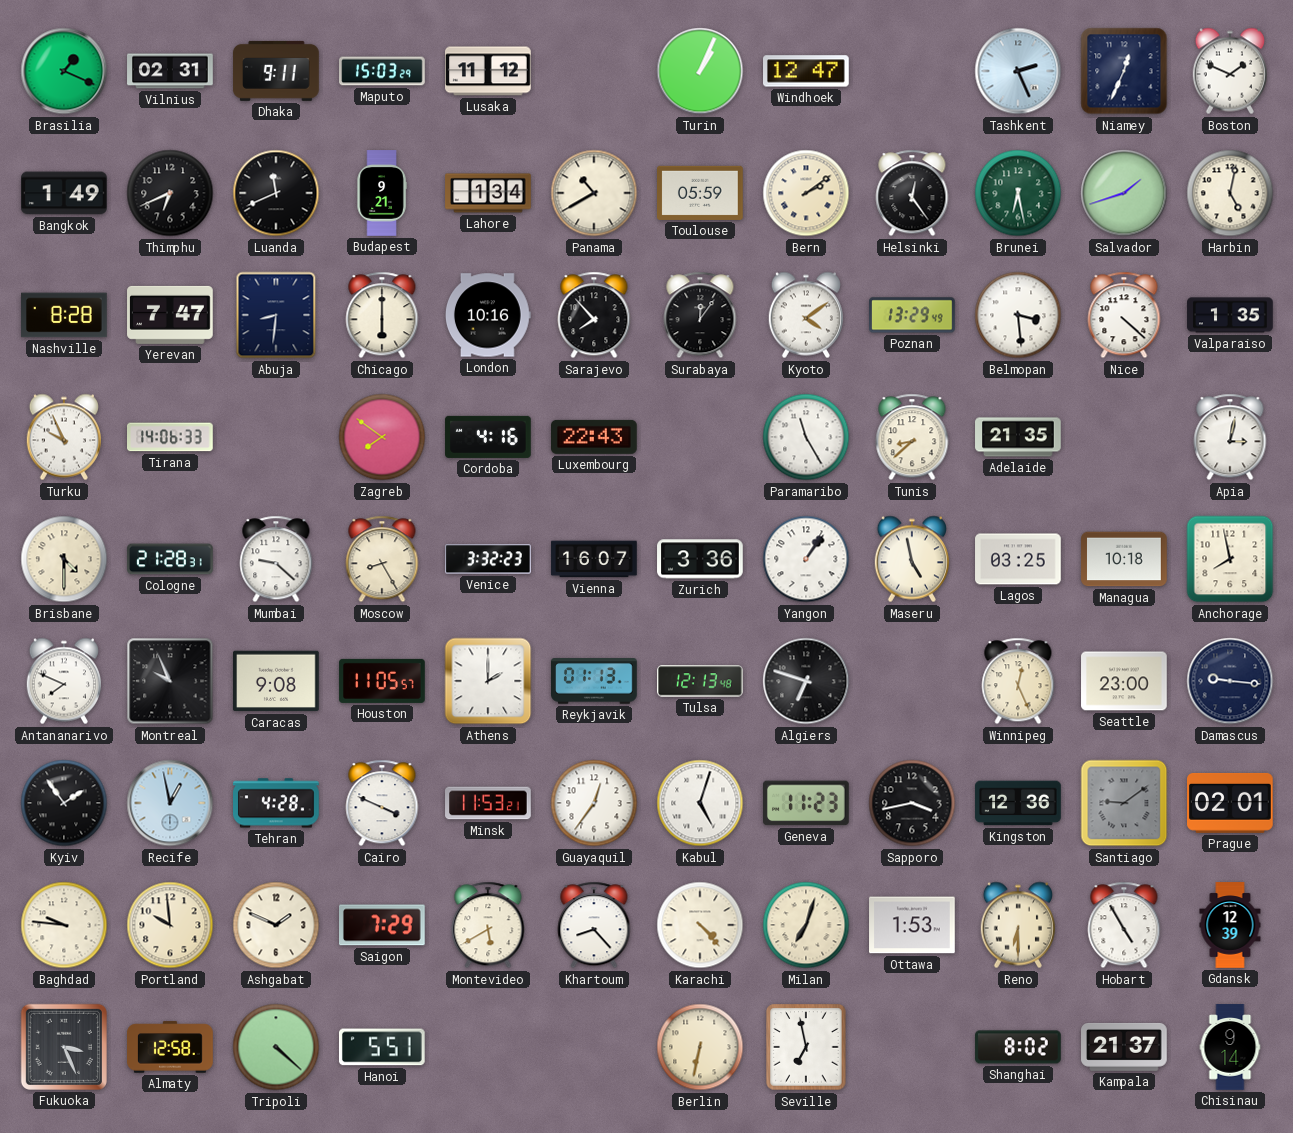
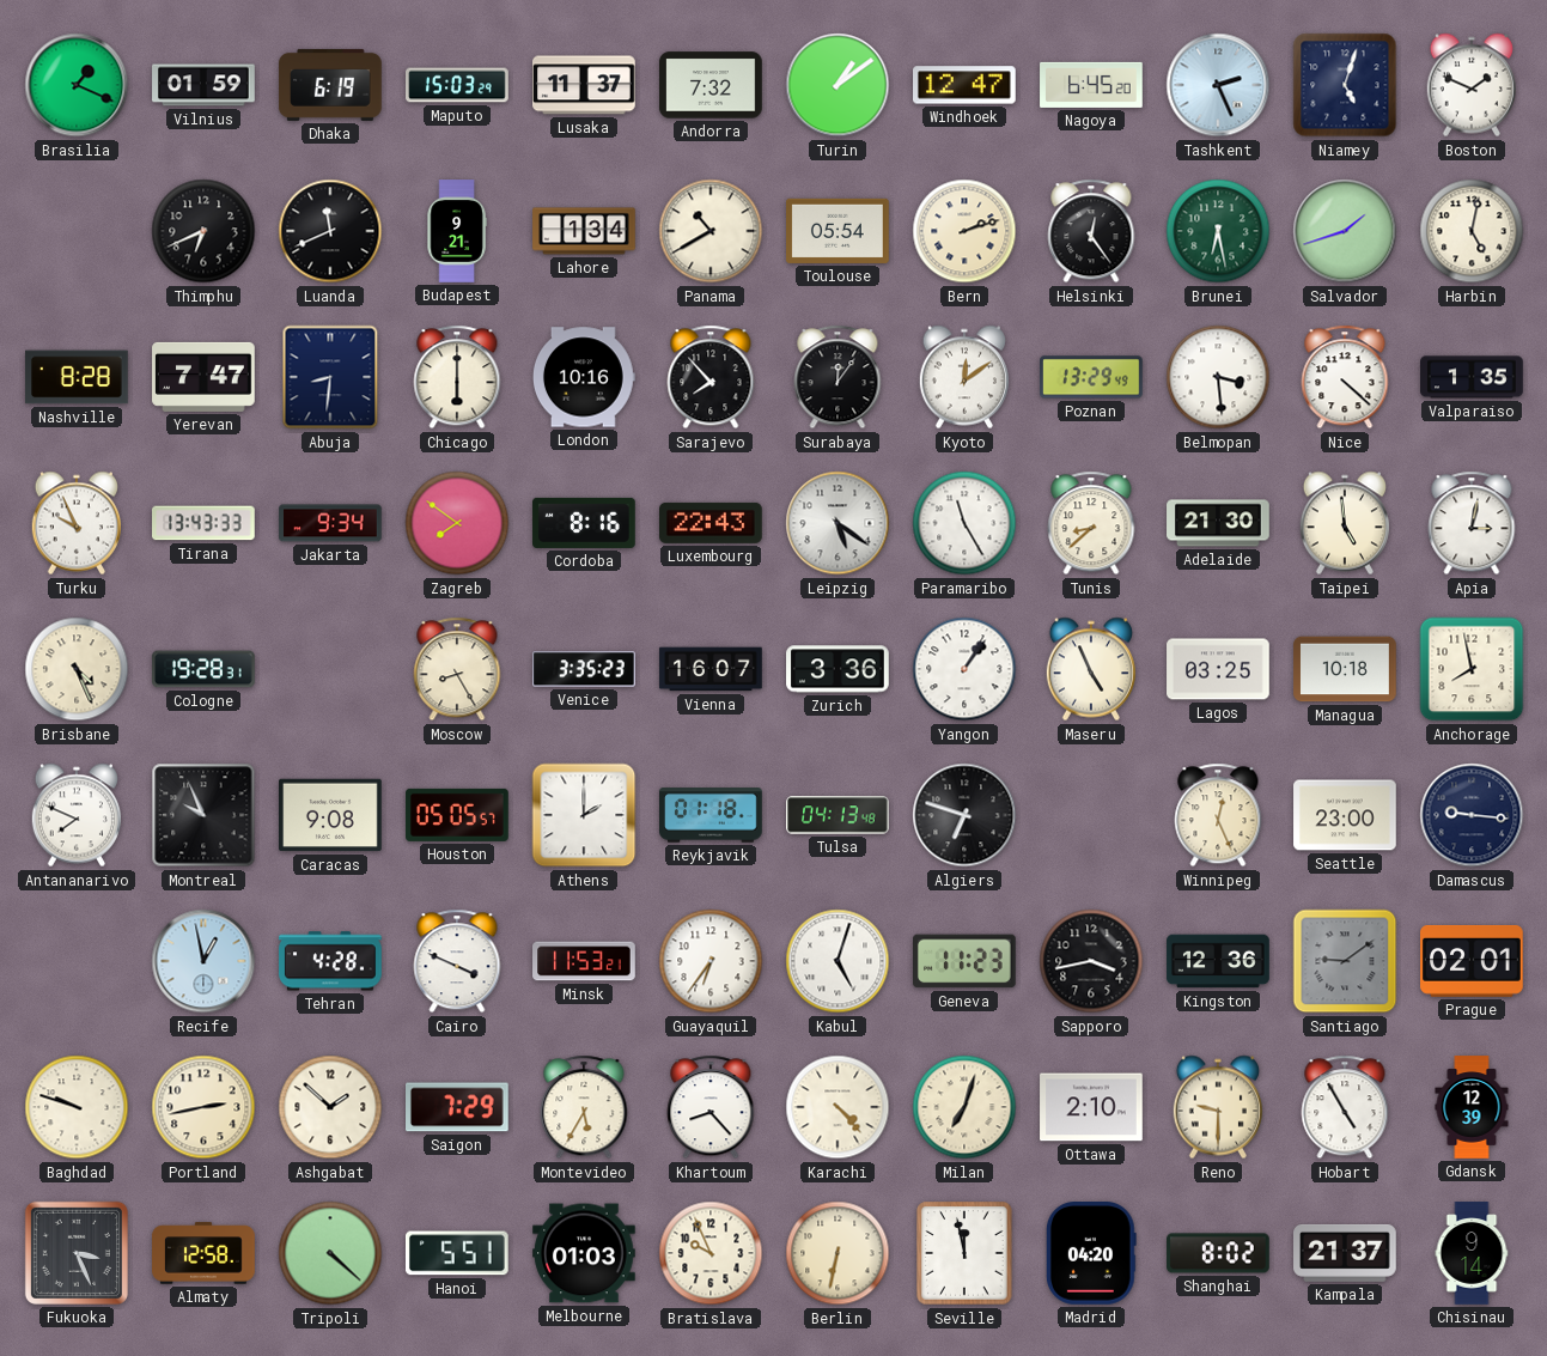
Vilnius: 02:31 -> 01:59 (203, 85)
Dhaka: 9:11 -> 6:19 (330, 85)
Lusaka: 11:12 -> 11:37 (584, 85)
Andorra: none -> 7:32 (711, 85)
Turin: 1:04 -> 1:09 (838, 85)
Nagoya: none -> 6:45 (1091, 85)
Niamey: 12:34 -> 5:03 (1345, 85)
Bangkok: 1:49 -> none (64, 193)
Toulouse: 05:59 -> 05:54 (839, 231)
Bern: 2:09 -> 2:12 (964, 231)
Kyoto: 4:09 -> 12:09 (963, 377)
Tirana: 14:06 -> 13:43 (205, 523)
Jakarta: none -> 9:34 (330, 523)
Cordoba: 4:16 -> 8:16 (584, 523)
Leipzig: none -> 5:21 (838, 523)
Adelaide: 21:35 -> 21:30 (1218, 523)
Taipei: none -> 4:59 (1344, 523)
Brisbane: 4:30 -> 4:26 (77, 669)
Cologne: 21:28 -> 19:28 (203, 669)
Mumbai: 9:22 -> none (276, 559)
Venice: 3:32 -> 3:35 (585, 669)
Maseru: 4:58 -> 4:56 (1090, 669)
Houston: 11:05 -> 05:05 (457, 815)
Reykjavik: 01:13 -> 01:18 (711, 815)
Tulsa: 12:13 -> 04:13 (839, 815)
Kyiv: 1:54 -> none (64, 803)
Guayaquil: 12:36 -> 6:36 (711, 961)
Baghdad: 9:46 -> 9:48 (77, 1107)
Portland: 9:59 -> 2:43 (203, 1107)
Ashgabat: 1:49 -> 1:52 (330, 1107)
Montevideo: 5:40 -> 5:35 (584, 1107)
Ottawa: 1:53 -> 2:10 (1091, 1107)
Reno: 6:30 -> 9:30 (1217, 1107)
Melbourne: none -> 01:03 (584, 1253)
Bratislava: none -> 9:56 (711, 1253)
Seville: 6:58 -> 11:58 (964, 1253)
Madrid: none -> 04:20 (1091, 1254)
